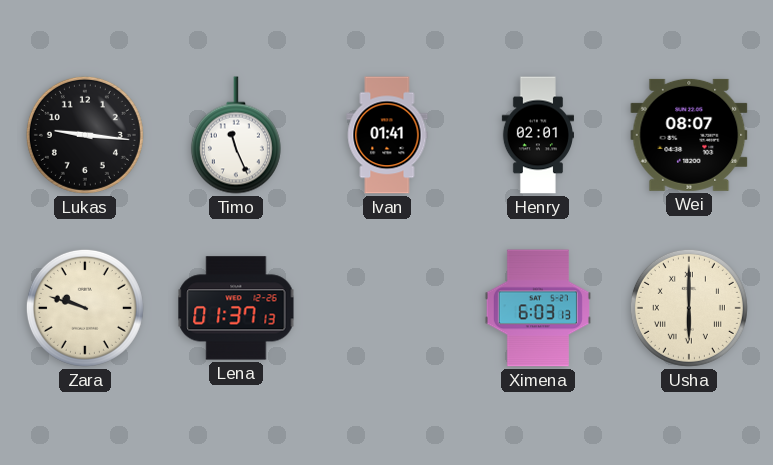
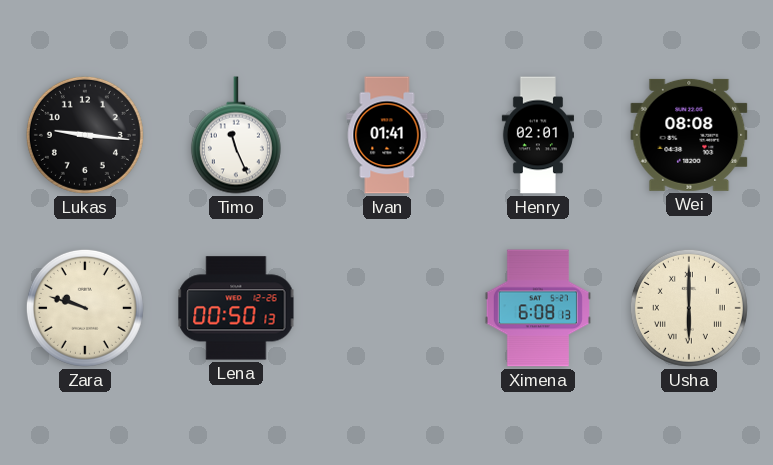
Wei: 08:07 -> 08:08 (689, 135)
Lena: 01:37 -> 00:50 (236, 308)
Ximena: 6:03 -> 6:08 (538, 308)
